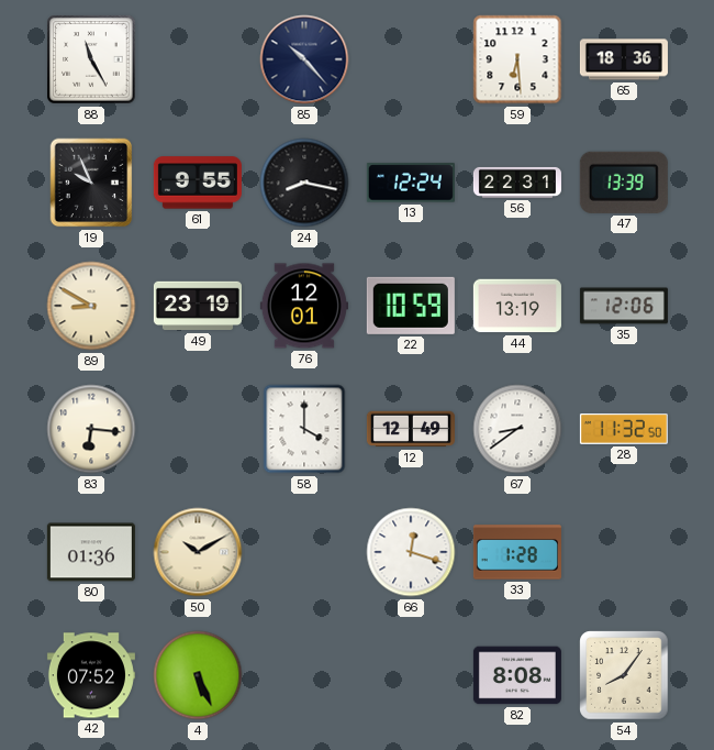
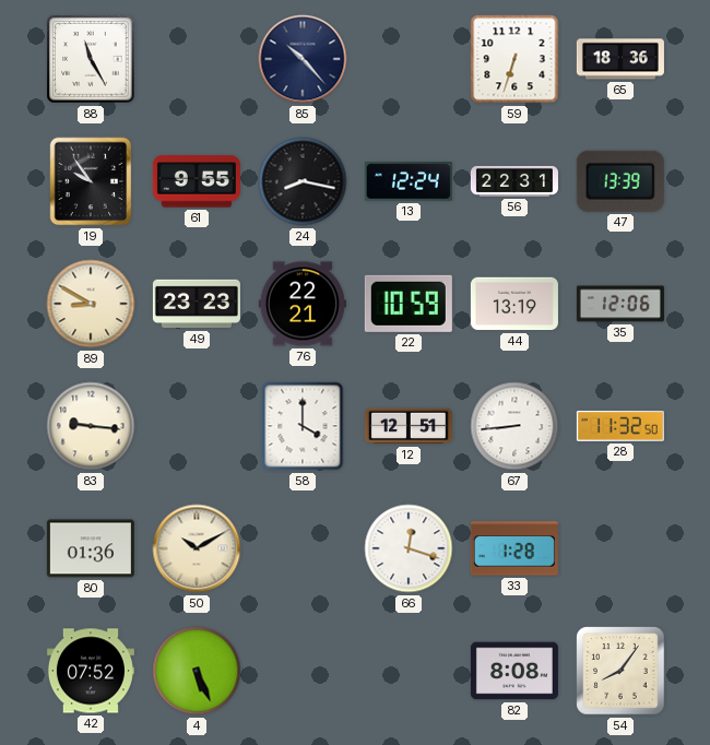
59: 6:29 -> 6:33 (514, 59)
19: 9:56 -> 9:54 (91, 181)
49: 23:19 -> 23:23 (197, 304)
76: 12:01 -> 22:21 (303, 304)
83: 6:16 -> 9:16 (91, 426)
12: 12:49 -> 12:51 (409, 426)
67: 8:39 -> 8:44 (514, 426)
